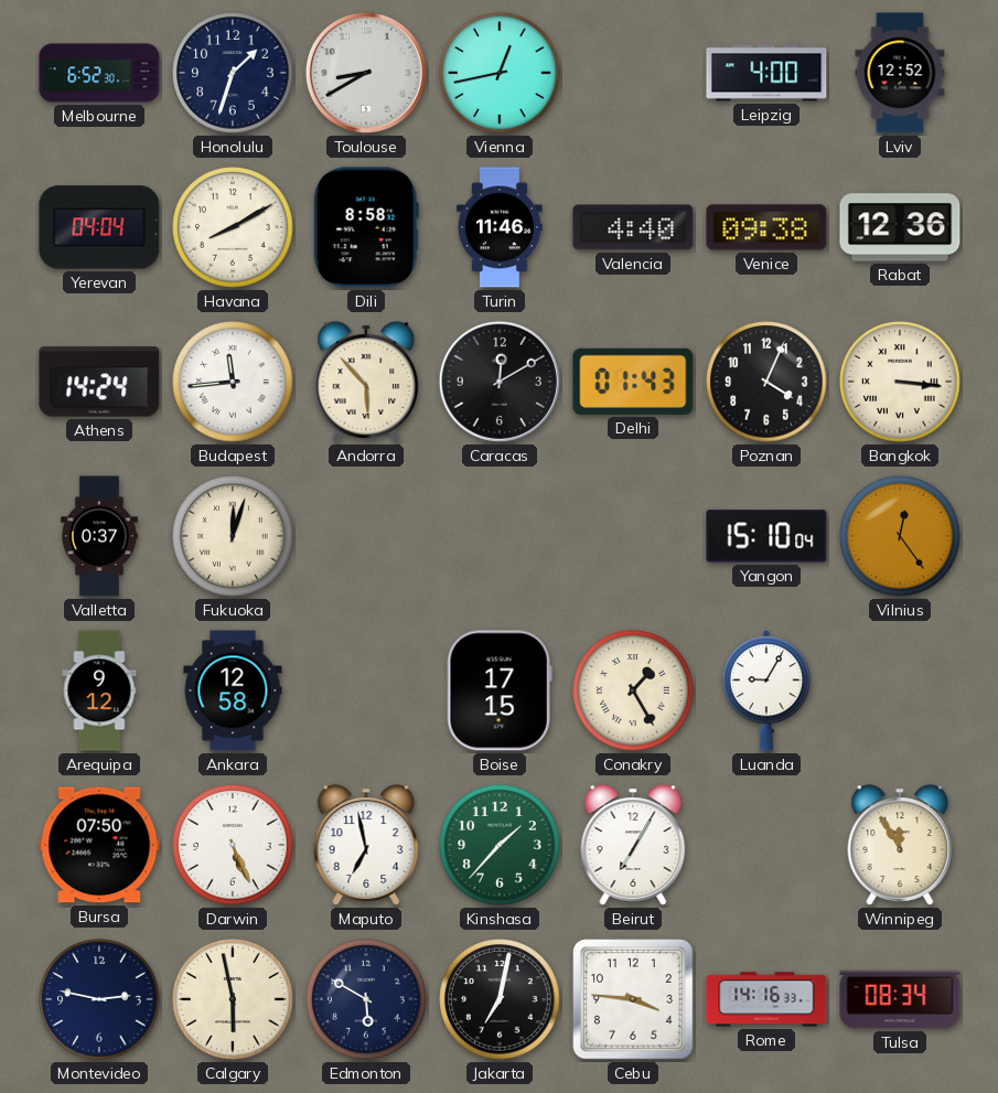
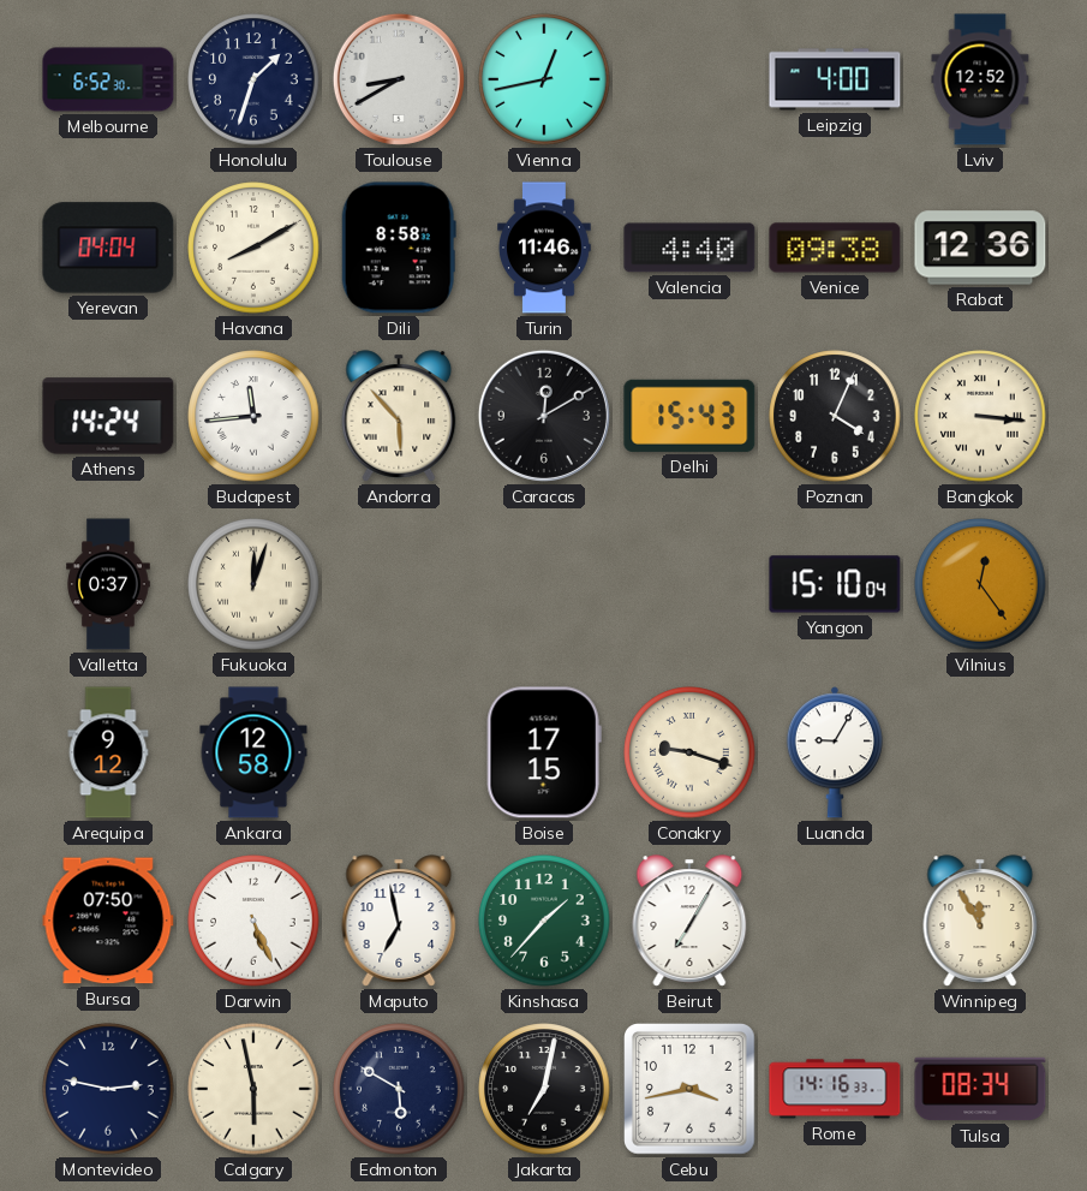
Delhi: 01:43 -> 15:43 (689, 416)
Conakry: 1:25 -> 9:18 (689, 752)
Cebu: 3:46 -> 3:43 (691, 1090)
